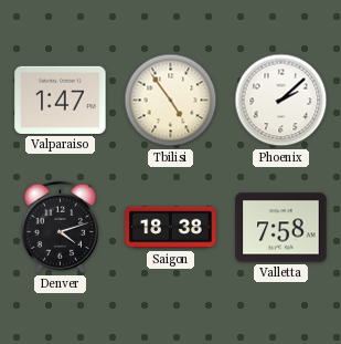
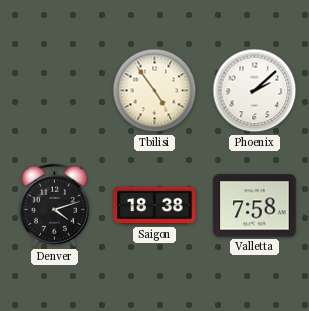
Valparaiso: 1:47 -> none (61, 100)
